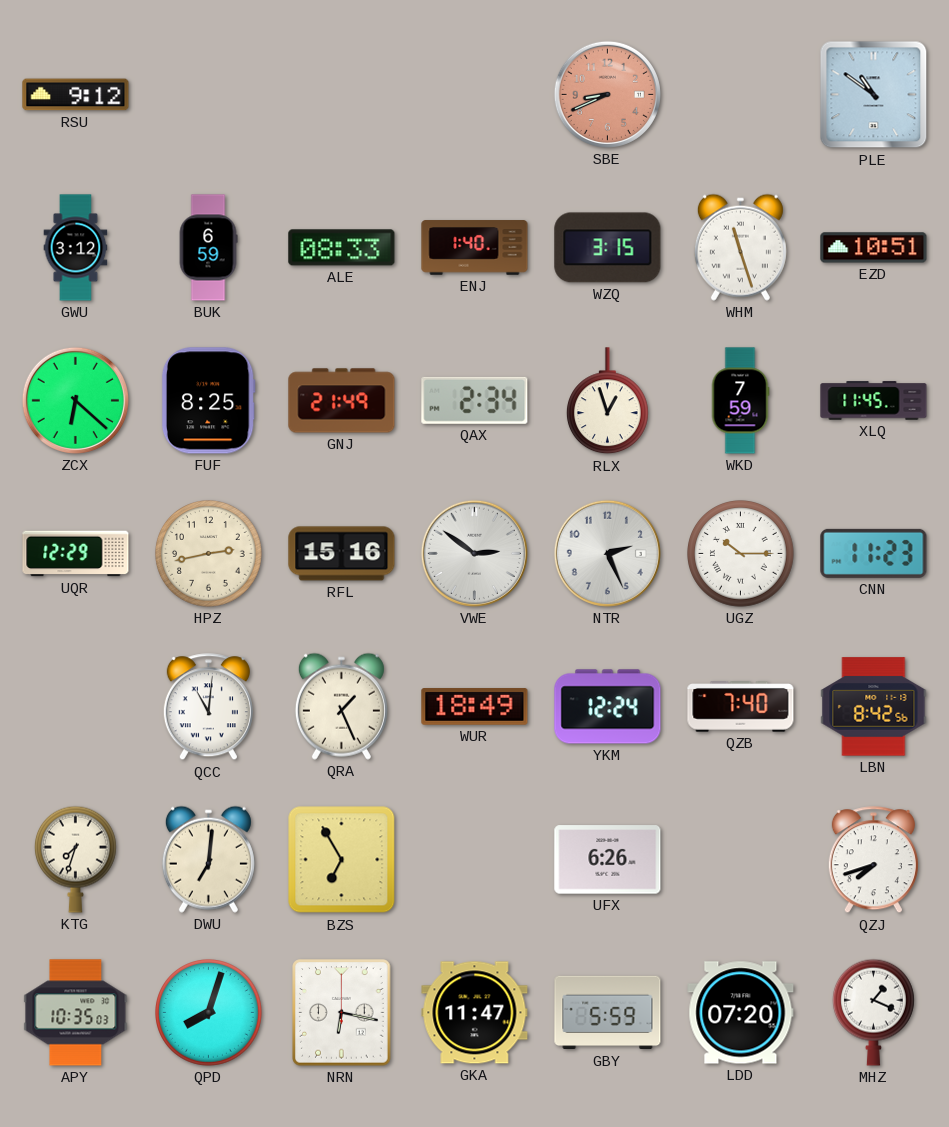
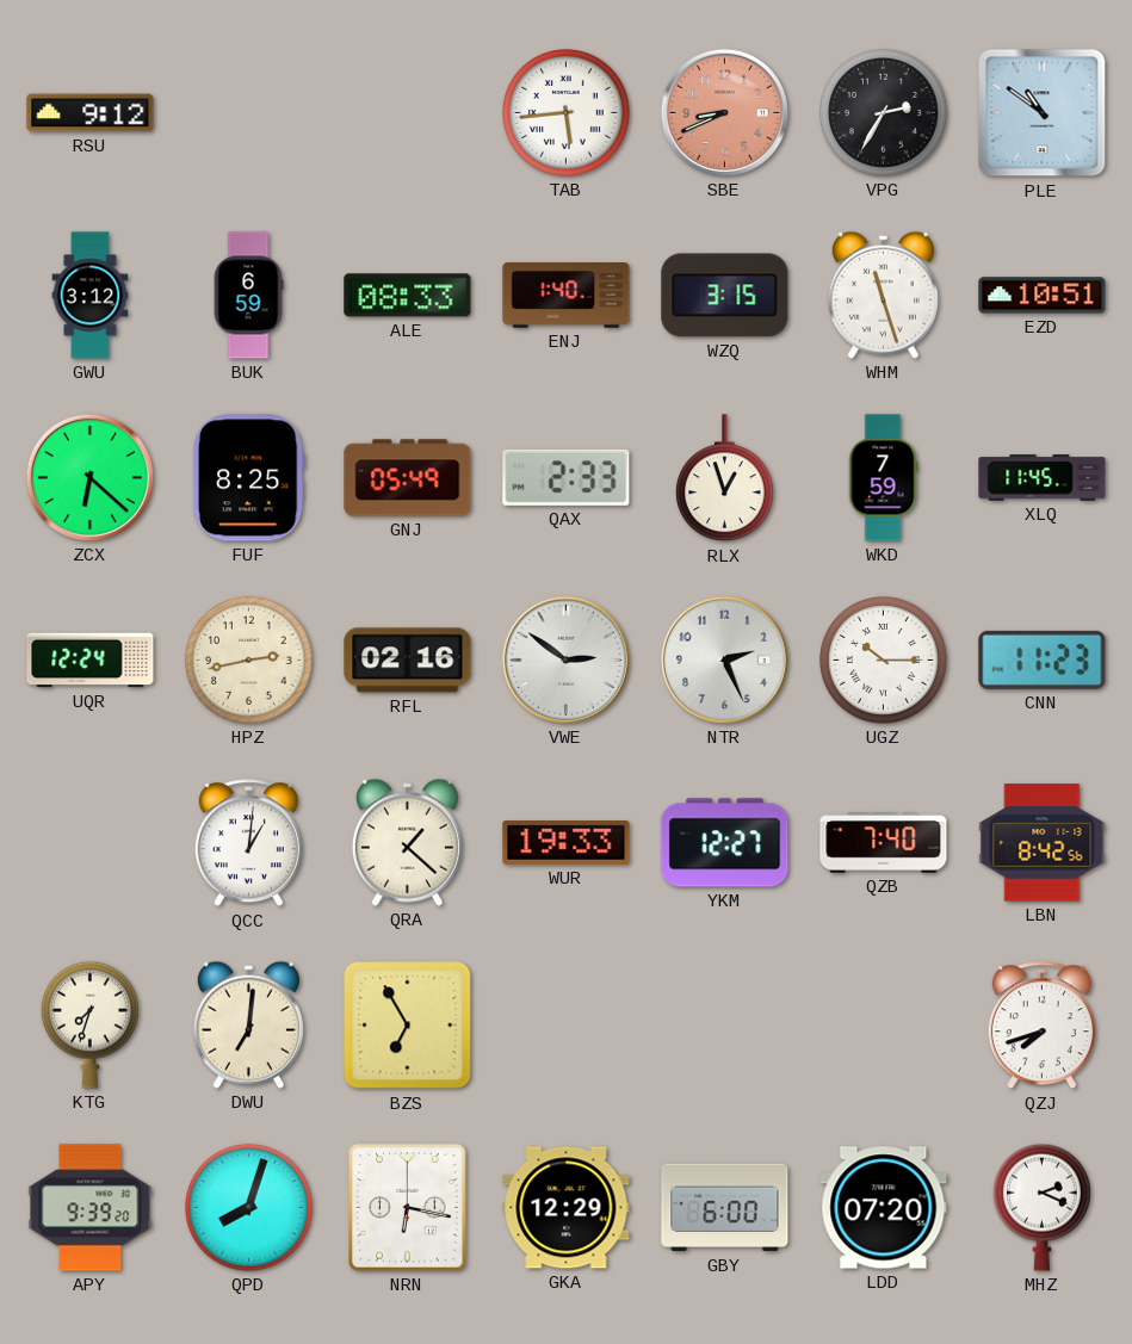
TAB: none -> 5:44 (567, 113)
VPG: none -> 2:35 (884, 113)
GNJ: 21:49 -> 05:49 (408, 478)
QAX: 2:34 -> 2:33 (567, 477)
UQR: 12:29 -> 12:24 (91, 661)
RFL: 15:16 -> 02:16 (408, 661)
QCC: 11:01 -> 1:01 (248, 843)
QRA: 1:26 -> 1:22 (407, 842)
WUR: 18:49 -> 19:33 (567, 843)
YKM: 12:24 -> 12:27 (725, 843)
UFX: 6:26 -> none (608, 860)
APY: 10:35 -> 9:39 (91, 1208)
GKA: 11:47 -> 12:29 (567, 1208)
GBY: 5:59 -> 6:00 (725, 1208)
MHZ: 1:19 -> 2:19 (1041, 1207)
